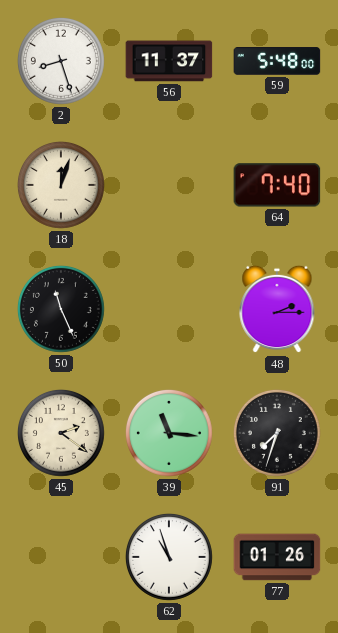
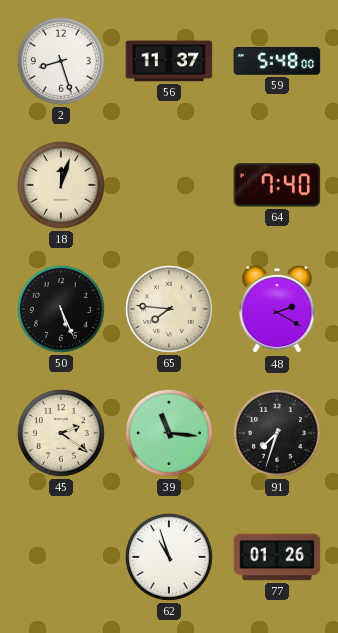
50: 11:26 -> 5:26 (61, 309)
65: none -> 7:46 (169, 309)
48: 2:15 -> 2:20 (277, 309)
